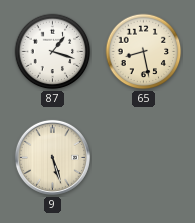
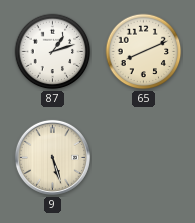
87: 1:18 -> 1:12 (53, 52)
65: 8:28 -> 8:11 (144, 52)
